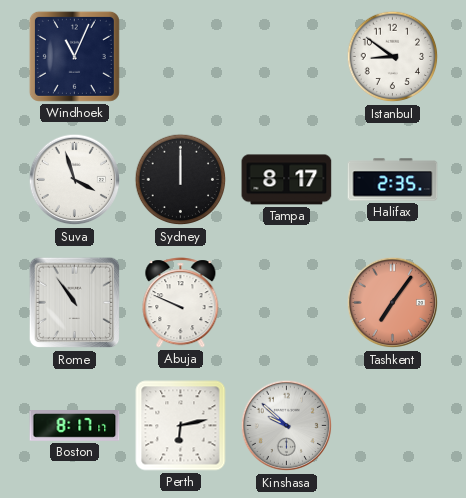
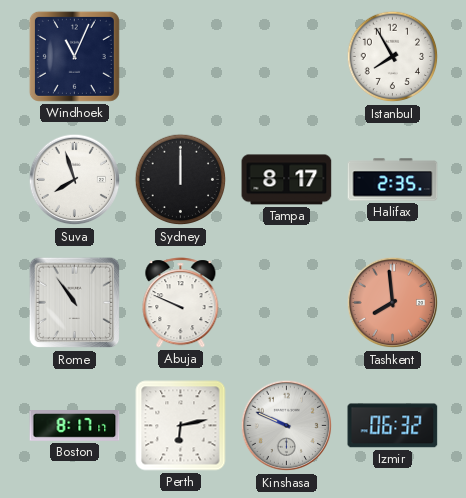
Istanbul: 8:51 -> 7:55 (393, 57)
Suva: 3:57 -> 7:57 (75, 180)
Tashkent: 7:06 -> 7:59 (393, 303)
Kinshasa: 9:52 -> 9:49 (287, 426)
Izmir: none -> 06:32 (393, 426)
